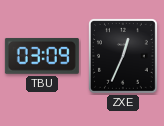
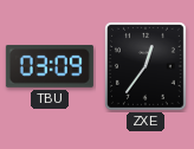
ZXE: 12:34 -> 12:36 (147, 67)
